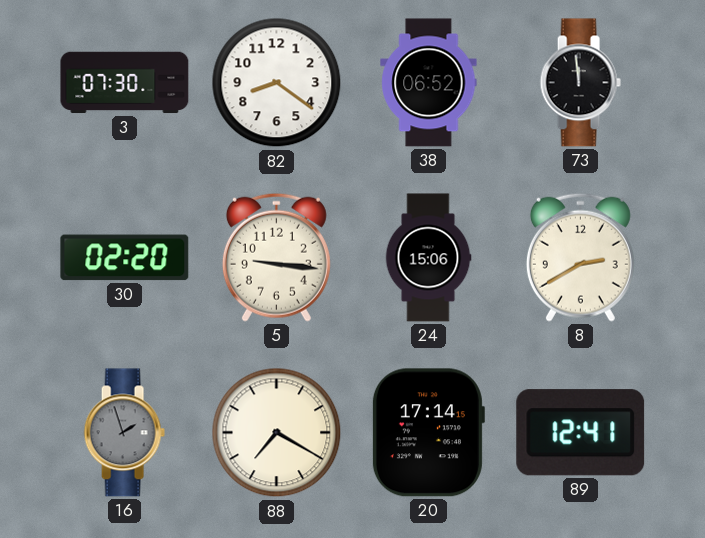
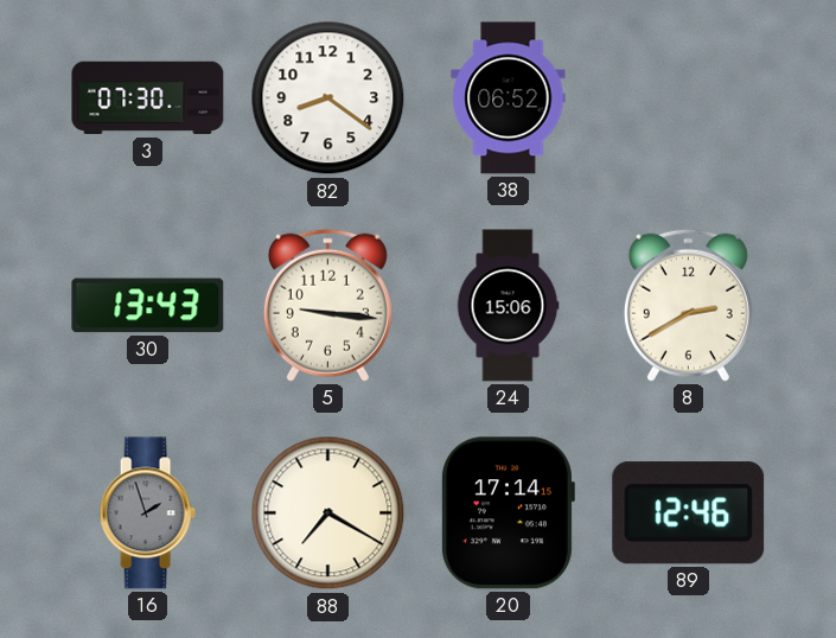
73: 11:59 -> none (580, 83)
30: 02:20 -> 13:43 (148, 306)
89: 12:41 -> 12:46 (689, 513)
